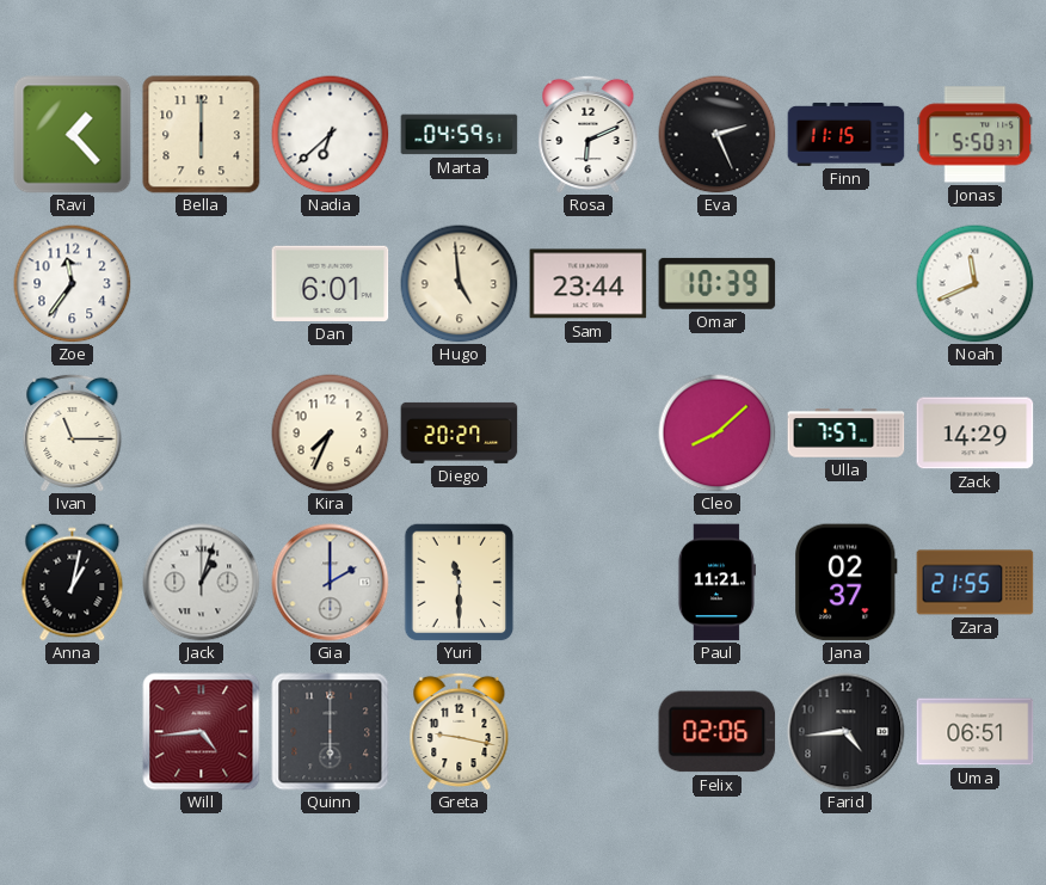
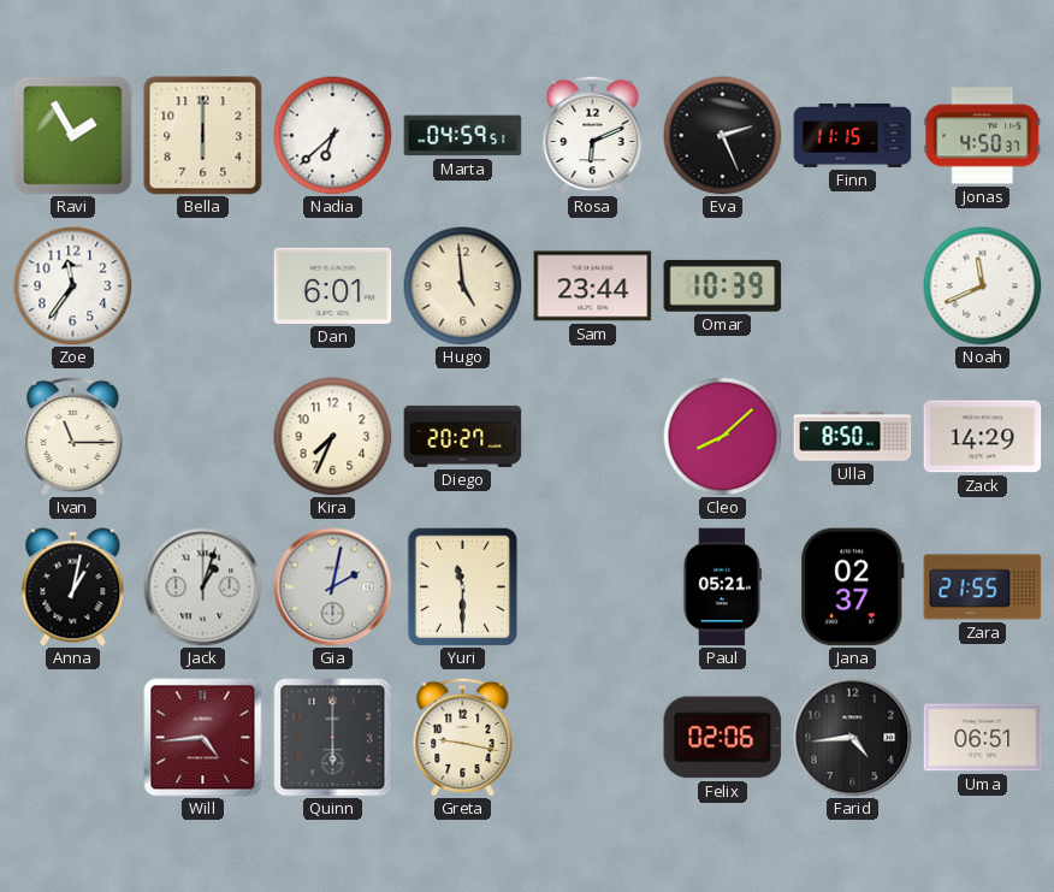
Ravi: 1:23 -> 1:55 (73, 136)
Jonas: 5:50 -> 4:50 (983, 136)
Ulla: 7:57 -> 8:50 (853, 437)
Gia: 2:00 -> 2:02 (333, 587)
Paul: 11:21 -> 05:21 (722, 587)
